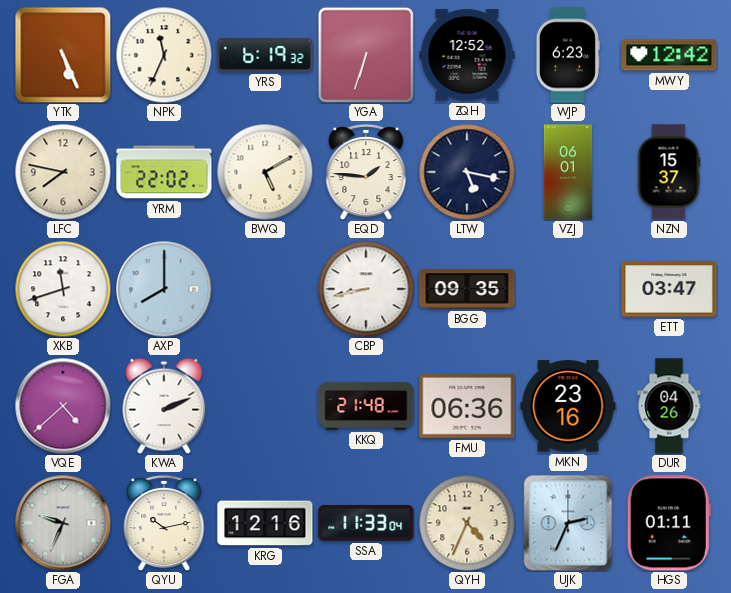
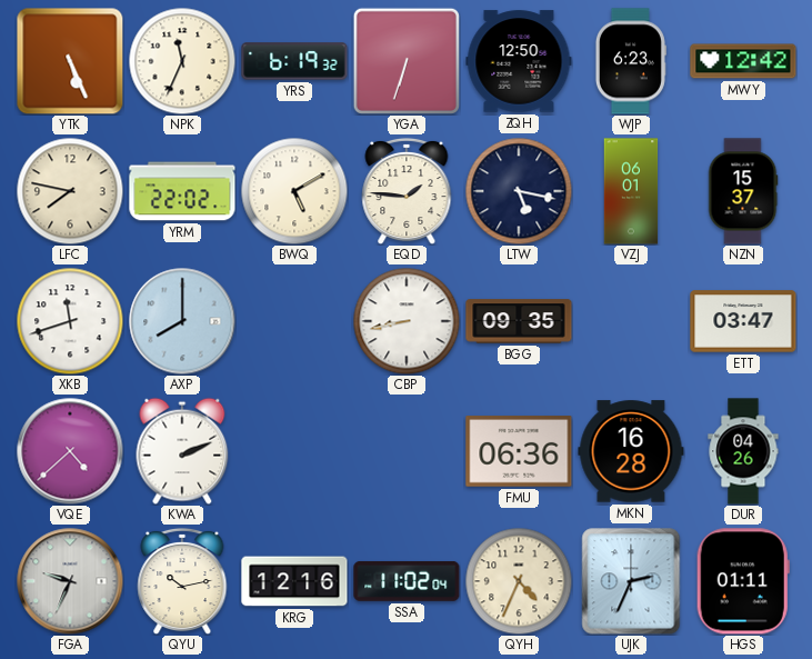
ZQH: 12:52 -> 12:50 (519, 61)
KKQ: 21:48 -> none (366, 406)
MKN: 23:16 -> 16:28 (631, 451)
SSA: 11:33 -> 11:02 (407, 581)
